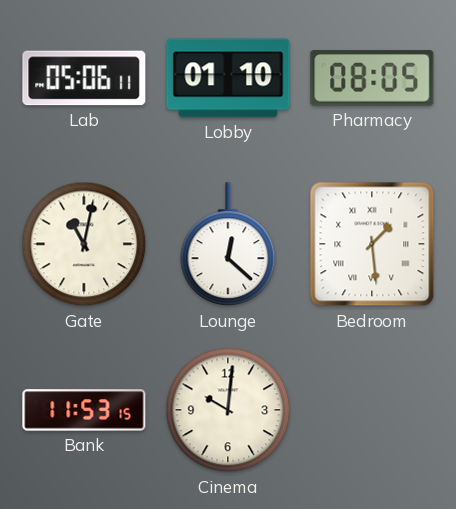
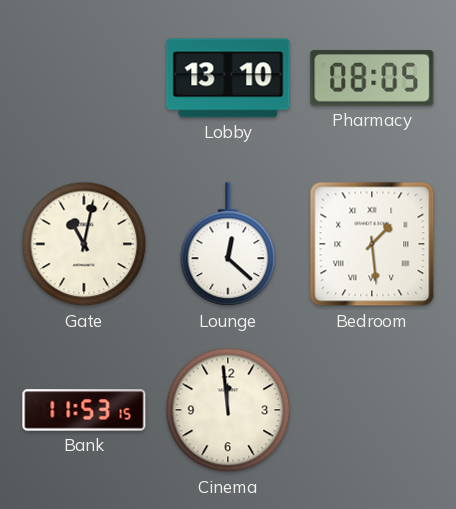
Lab: 05:06 -> none (84, 78)
Lobby: 01:10 -> 13:10 (228, 78)
Cinema: 10:01 -> 11:59 (228, 410)
